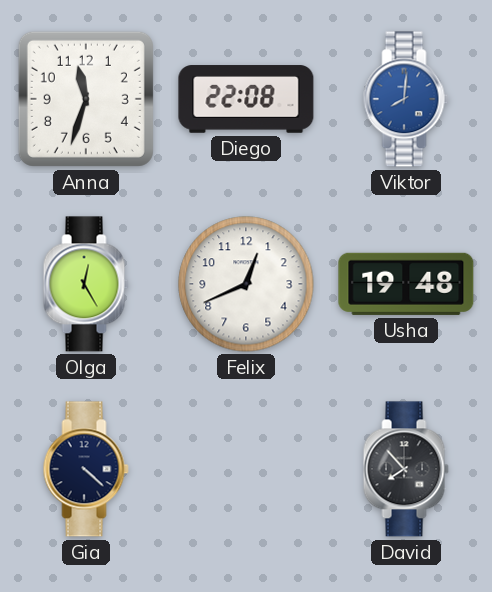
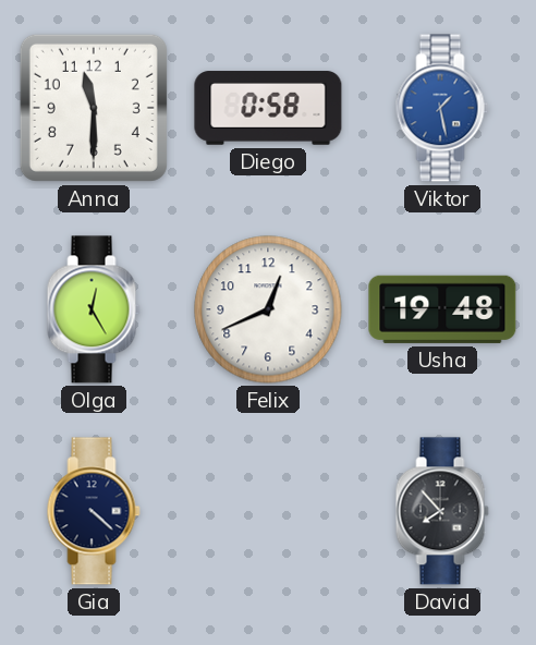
Anna: 11:33 -> 11:30 (94, 108)
Diego: 22:08 -> 0:58 (268, 108)
Viktor: 8:01 -> 1:28 (442, 108)
